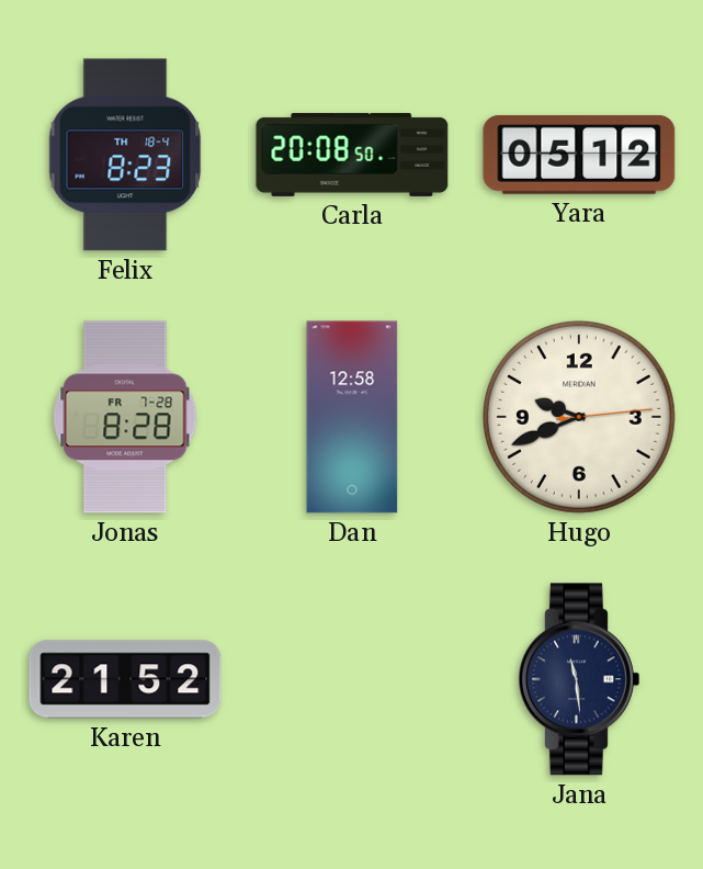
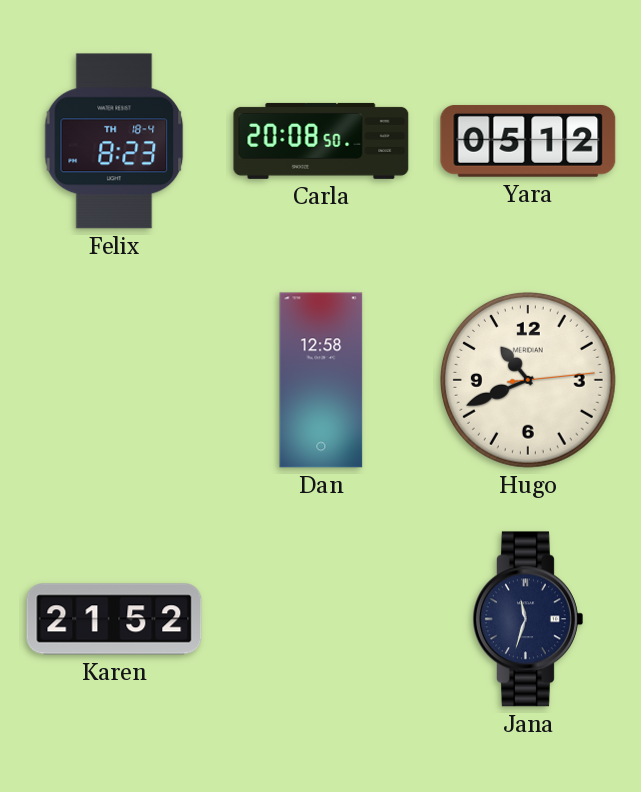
Jonas: 8:28 -> none (125, 417)
Hugo: 9:41 -> 10:41 (528, 380)
Jana: 11:29 -> 11:33 (528, 619)
